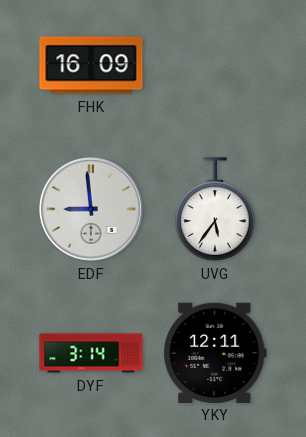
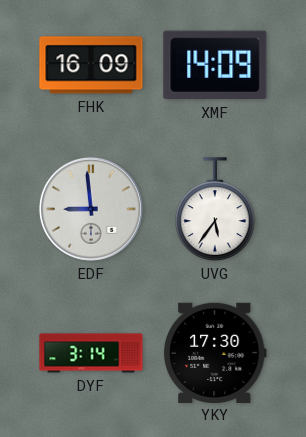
XMF: none -> 14:09 (215, 65)
YKY: 12:11 -> 17:30 (216, 352)
